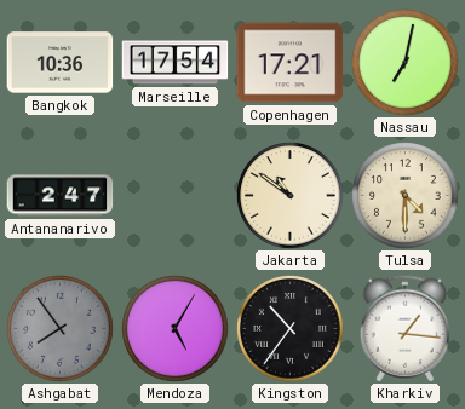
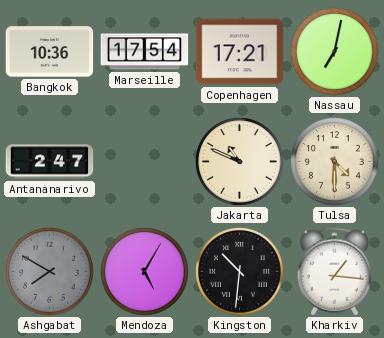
Jakarta: 10:51 -> 10:49 (240, 162)
Ashgabat: 7:54 -> 7:50 (50, 272)
Kingston: 10:36 -> 10:31 (240, 272)
